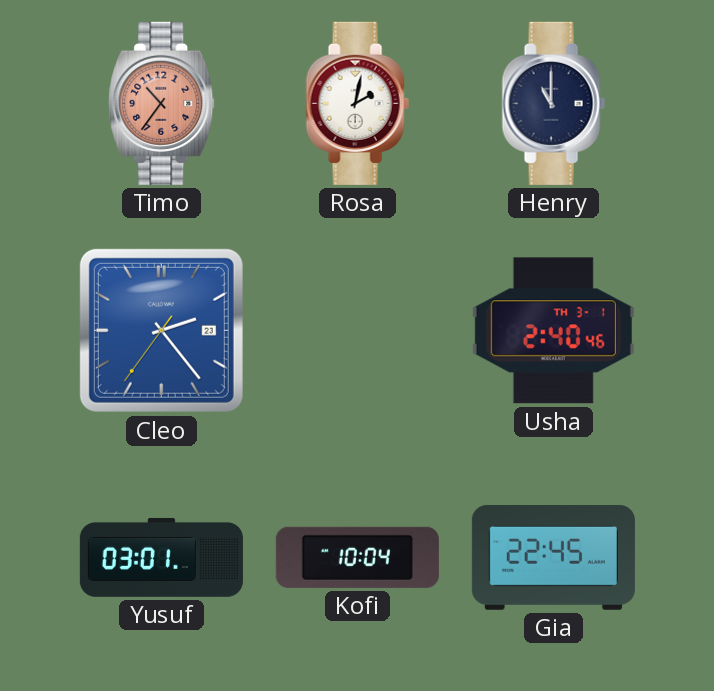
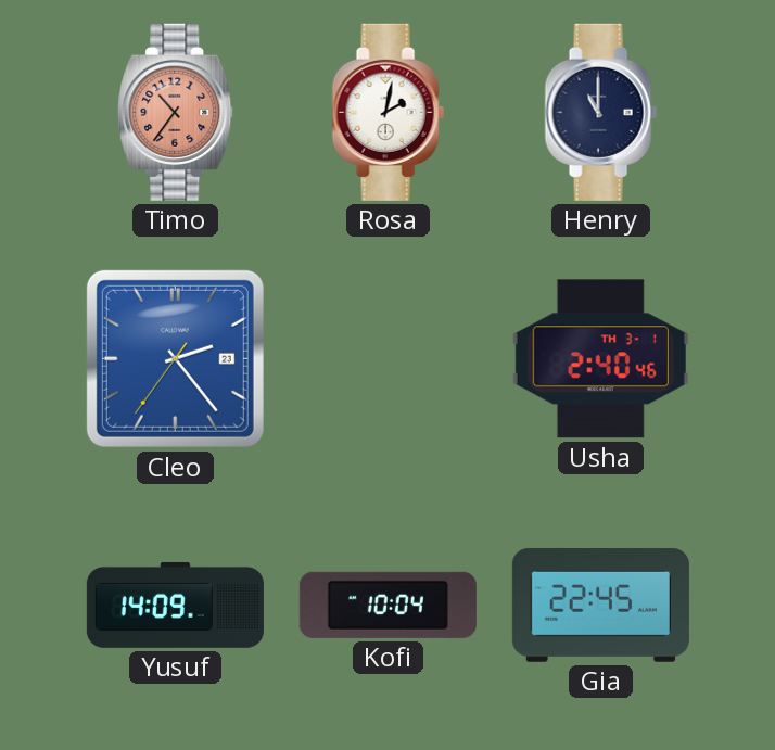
Yusuf: 03:01 -> 14:09 (175, 605)
